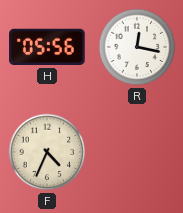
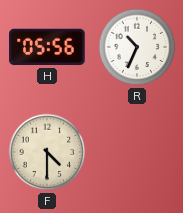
R: 12:17 -> 10:34 (137, 47)
F: 4:34 -> 4:30 (47, 152)
